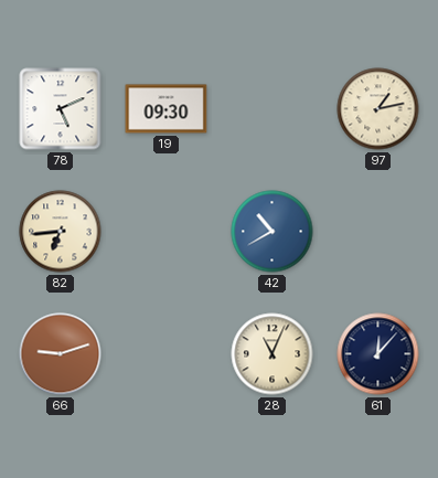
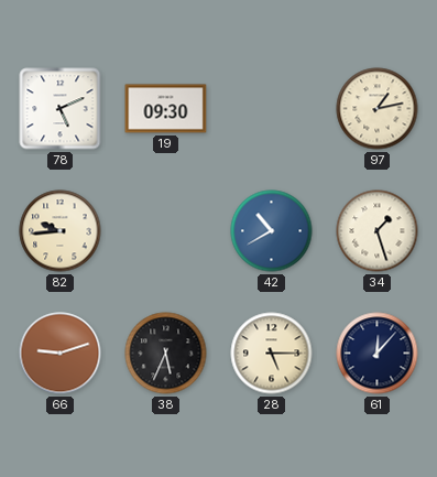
82: 6:44 -> 9:44 (61, 231)
34: none -> 1:27 (378, 231)
38: none -> 5:34 (166, 354)
28: 11:04 -> 5:15 (272, 354)
